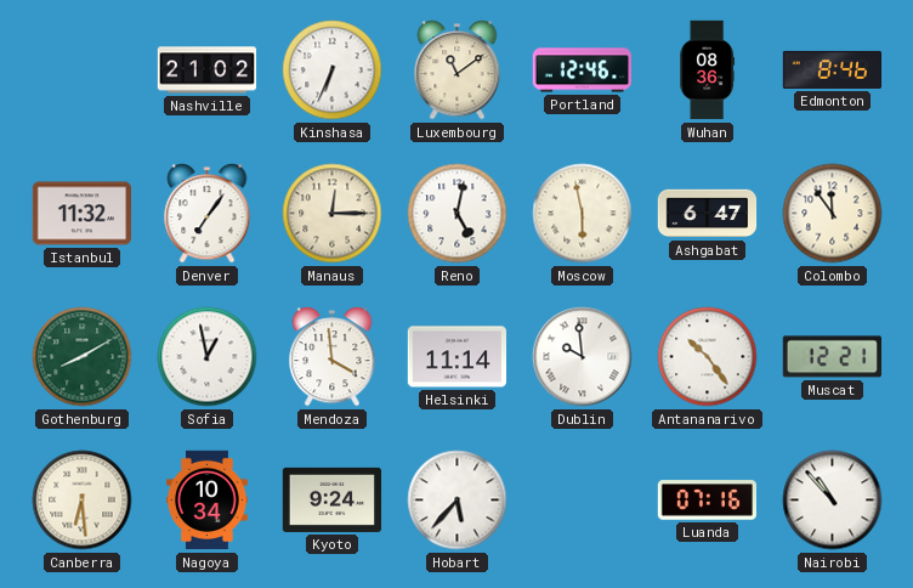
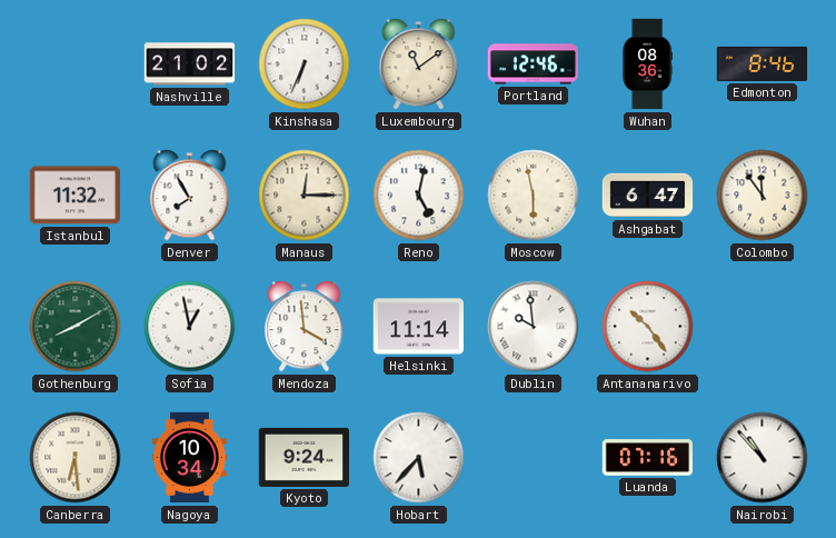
Denver: 7:06 -> 7:55 (190, 196)
Muscat: 12:21 -> none (832, 357)
